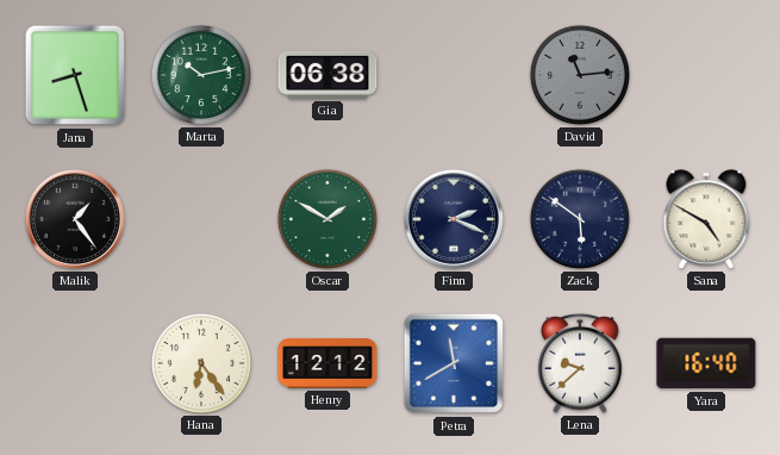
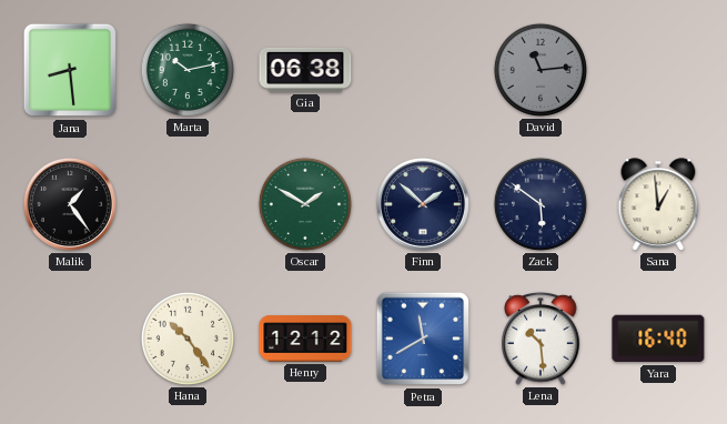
Jana: 8:27 -> 8:29 (70, 70)
Finn: 2:19 -> 1:52 (423, 204)
Sana: 4:50 -> 12:59 (658, 204)
Hana: 6:24 -> 10:24 (188, 339)
Lena: 9:38 -> 10:29 (541, 339)
